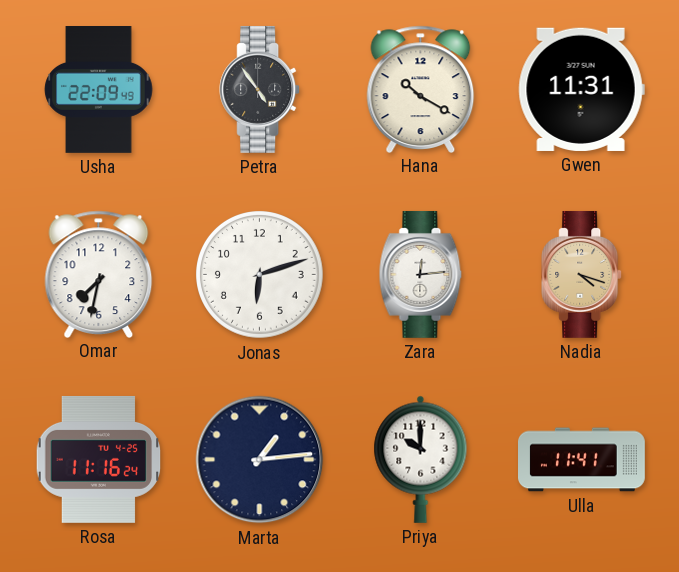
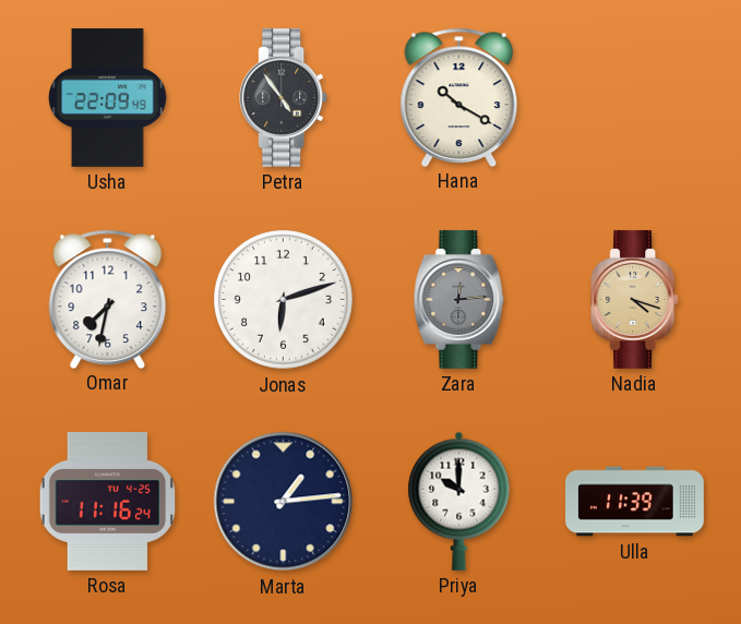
Gwen: 11:31 -> none (581, 89)
Zara dial: white -> grey (459, 299)
Ulla: 11:41 -> 11:39 (635, 502)
